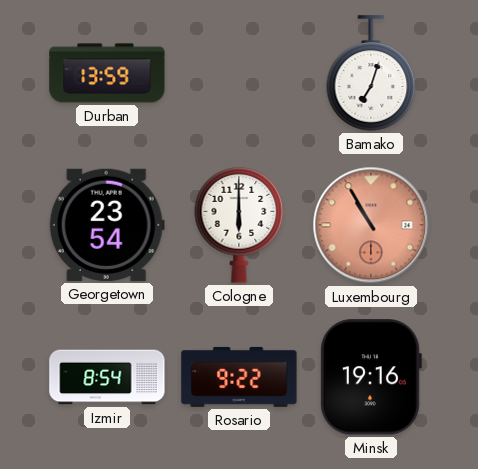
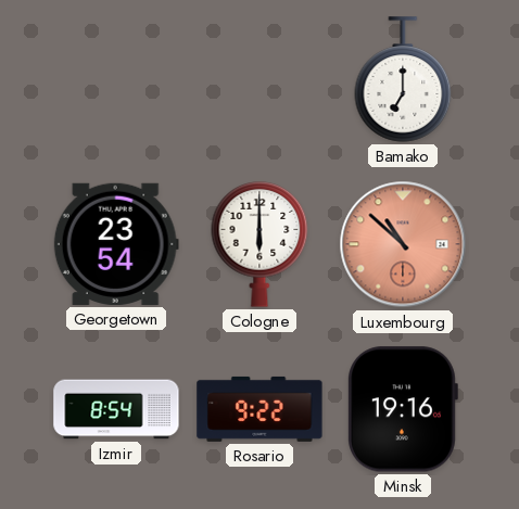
Durban: 13:59 -> none (107, 73)
Bamako: 7:03 -> 7:00 (403, 79)
Luxembourg: 10:55 -> 10:52 (403, 244)
